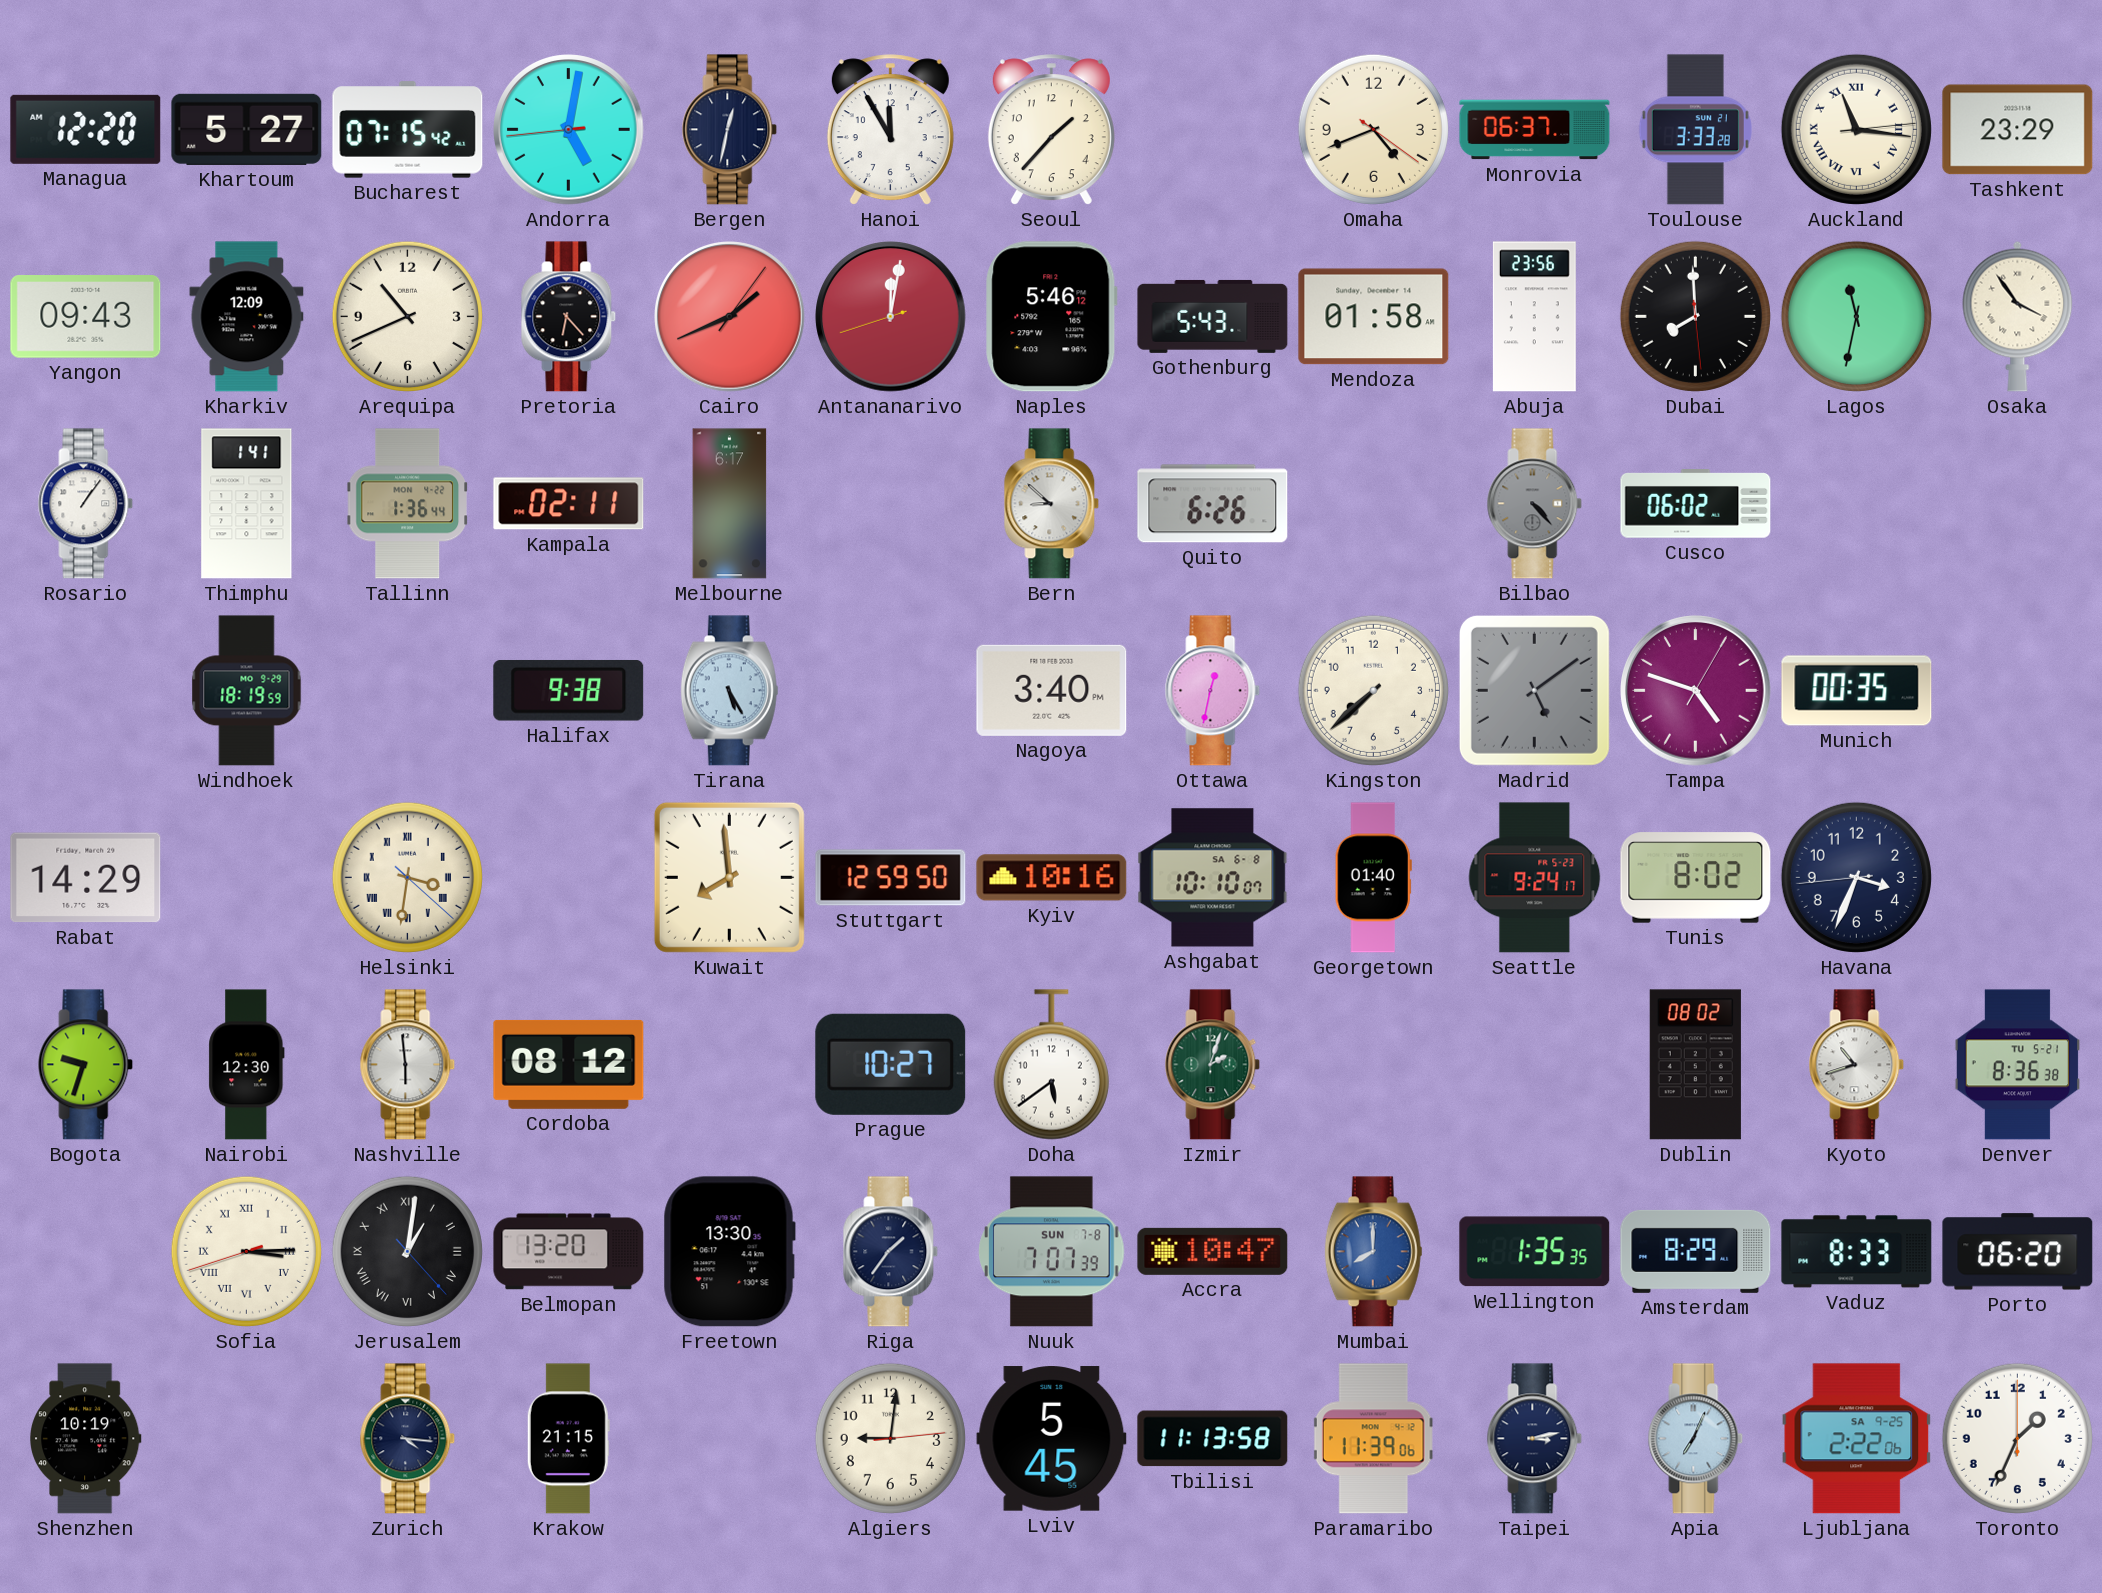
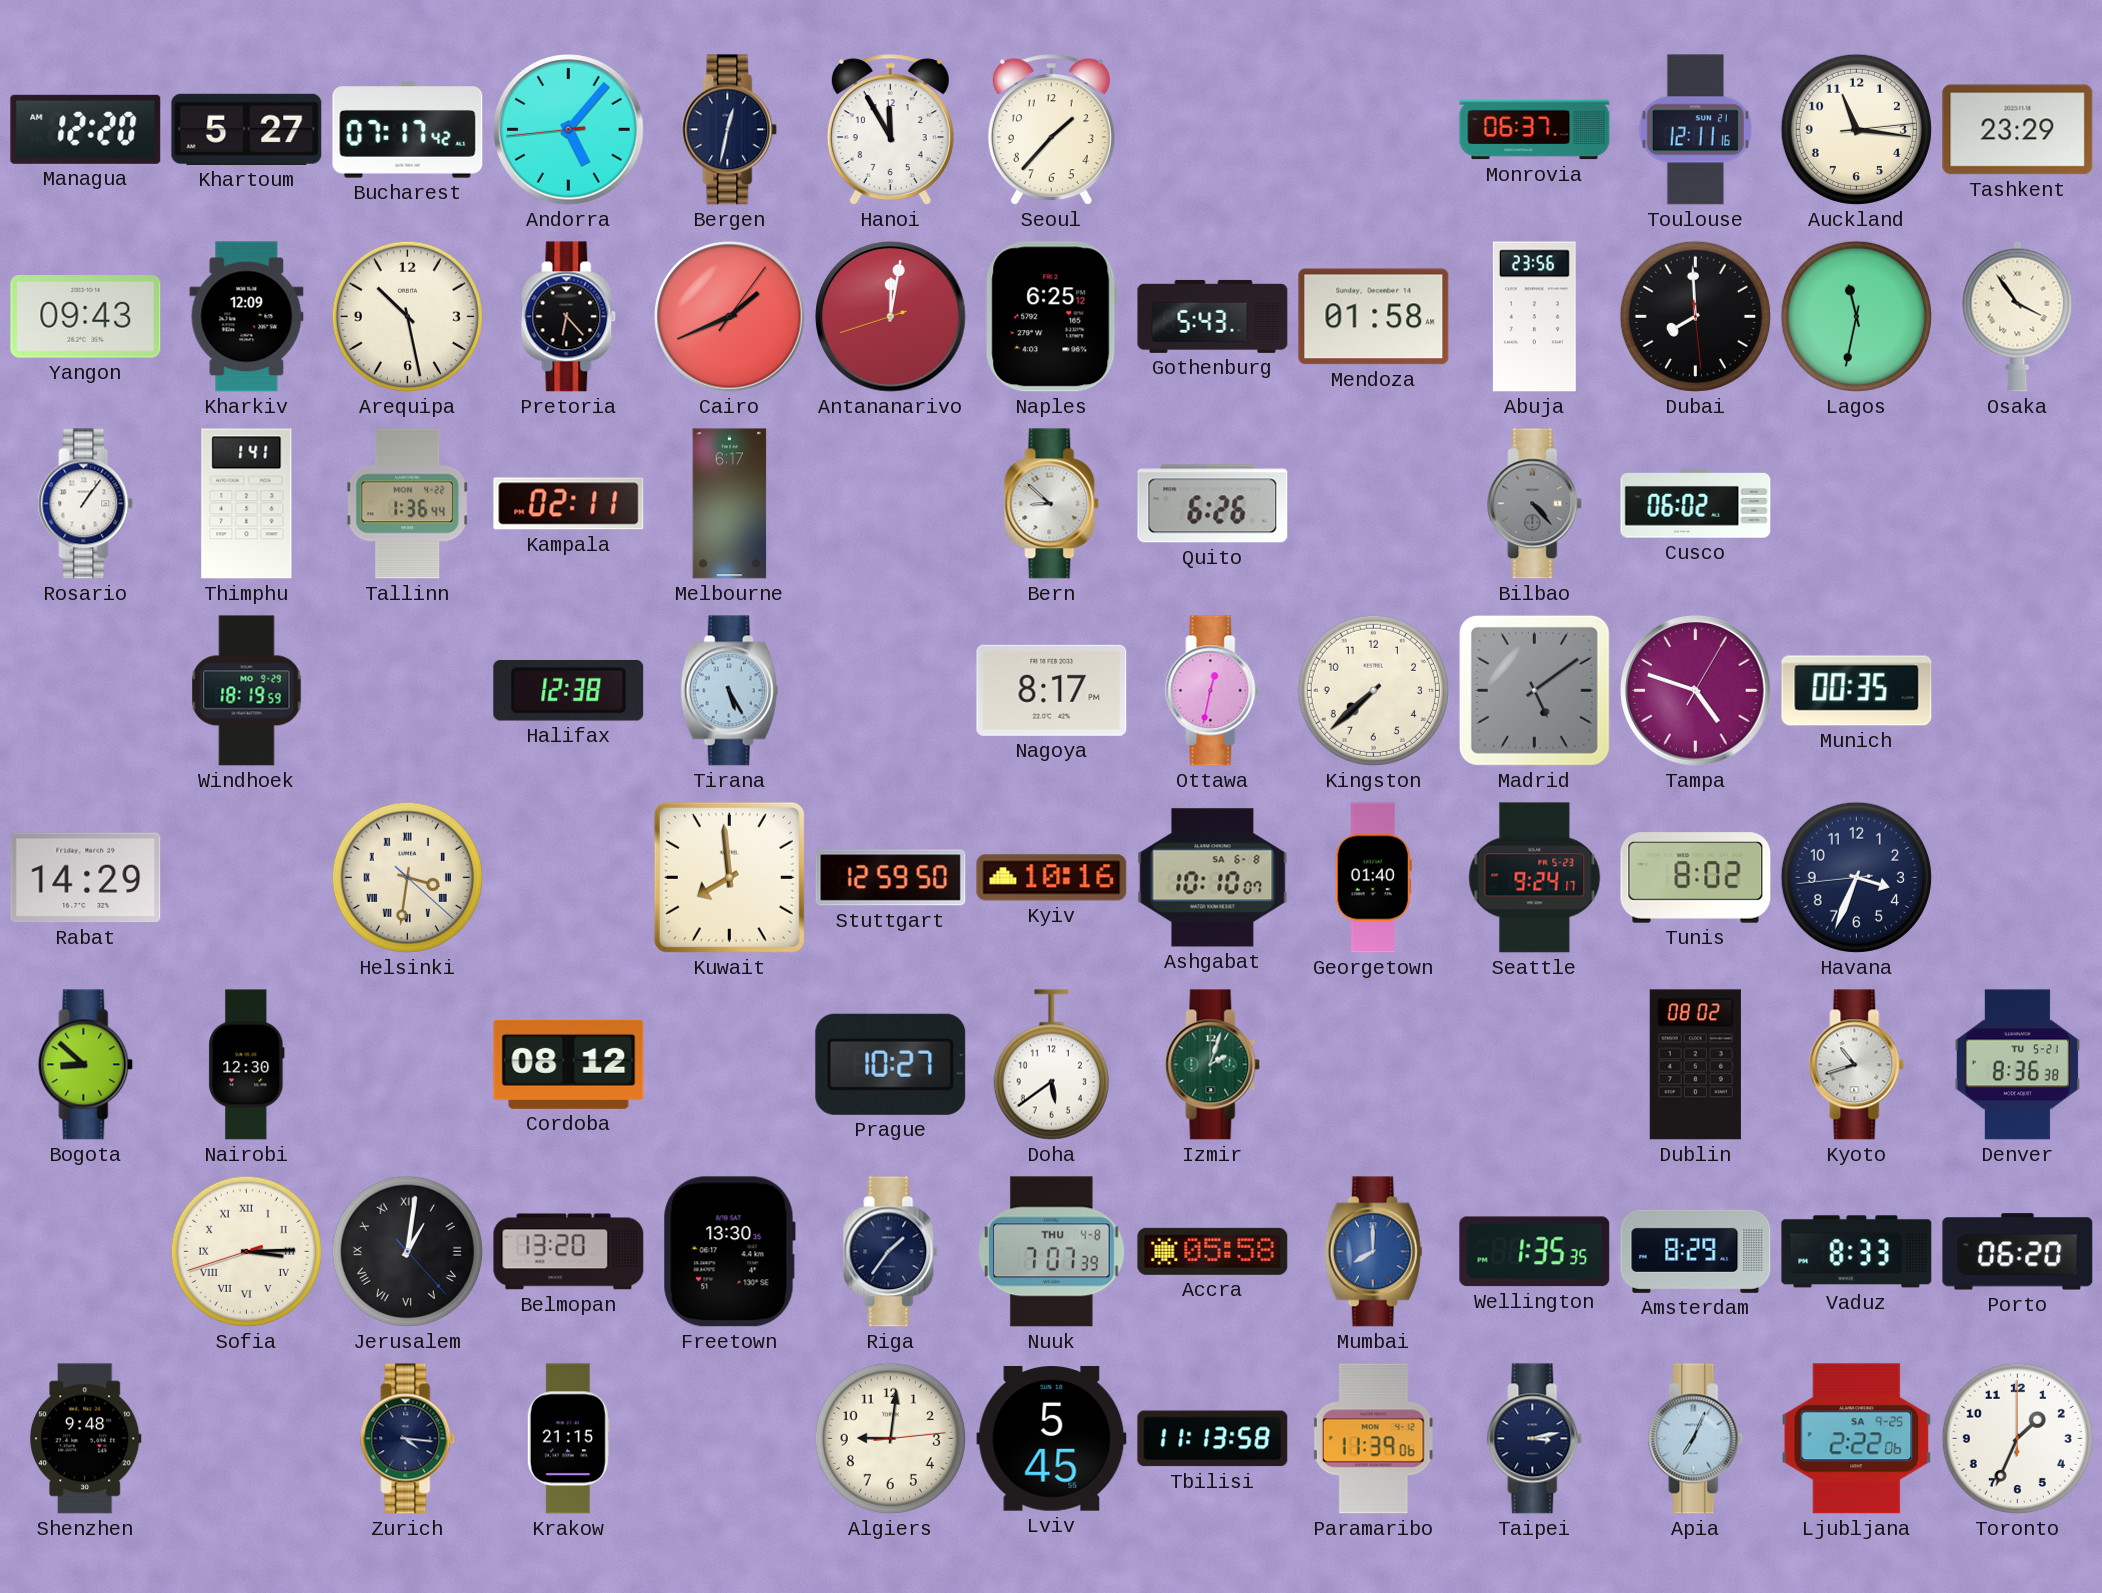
Bucharest: 07:15 -> 07:17 (408, 130)
Andorra: 5:01 -> 5:06 (569, 130)
Omaha: 4:41 -> none (1373, 129)
Toulouse: 3:33 -> 12:11 (1695, 130)
Auckland numerals: Roman -> Arabic (1856, 129)
Arequipa: 10:41 -> 10:28 (407, 316)
Naples: 5:46 -> 6:25 (1052, 317)
Halifax: 9:38 -> 12:38 (569, 690)
Nagoya: 3:40 -> 8:17 (1052, 690)
Bogota: 9:33 -> 8:52 (86, 1065)
Nashville: 5:59 -> none (408, 1065)
Nuuk date: SUN 7-8 -> THU 4-8 (1052, 1252)
Accra: 10:47 -> 05:58 (1213, 1251)
Shenzhen: 10:19 -> 9:48 (86, 1439)
